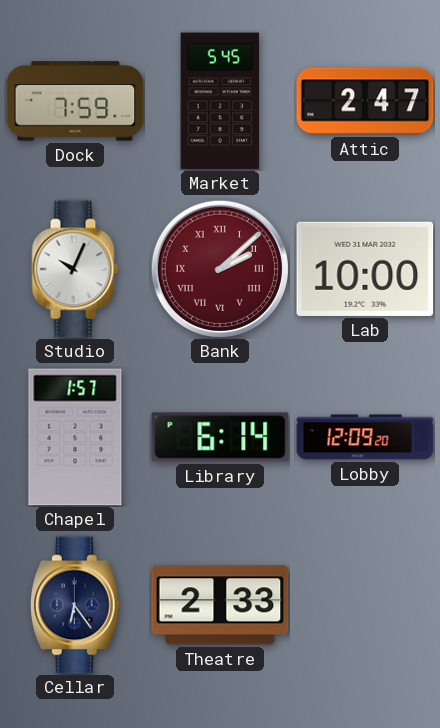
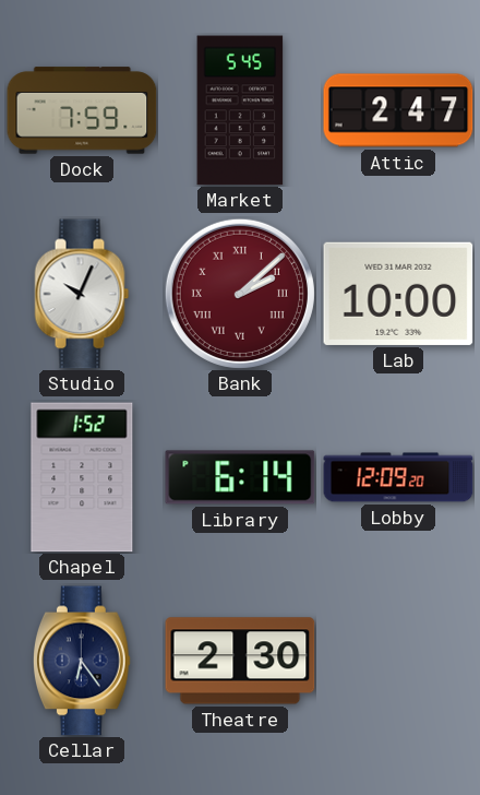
Chapel: 1:57 -> 1:52 (82, 477)
Theatre: 2:33 -> 2:30 (240, 661)
